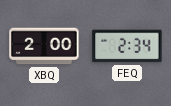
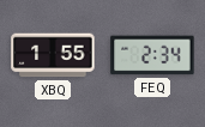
XBQ: 2:00 -> 1:55 (53, 55)
